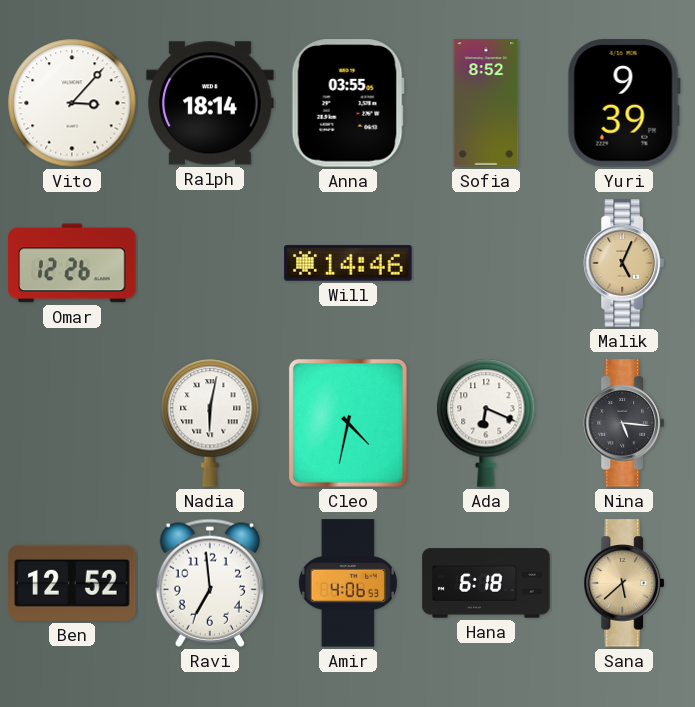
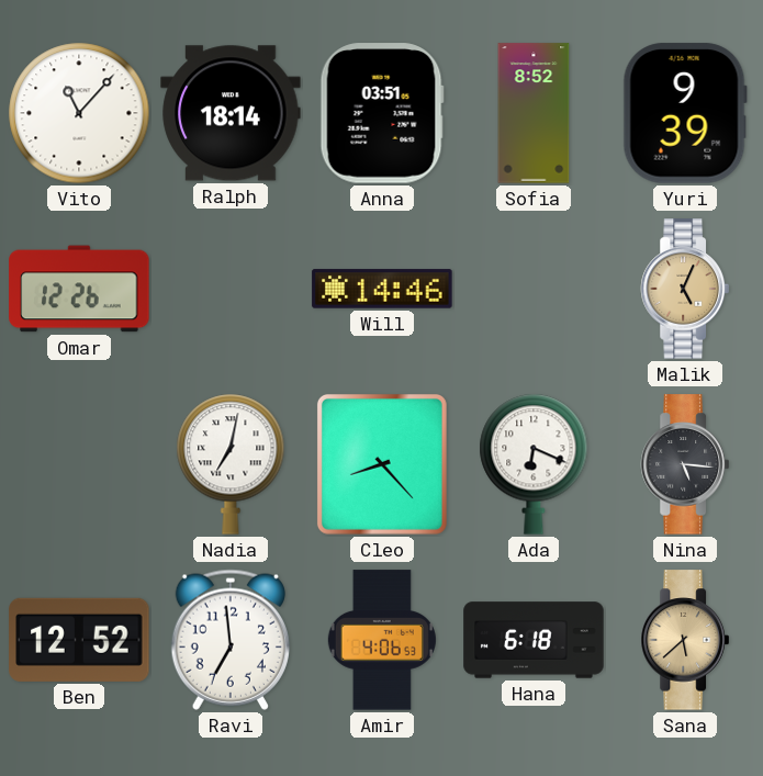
Vito: 3:07 -> 11:07 (79, 113)
Anna: 03:55 -> 03:51 (382, 113)
Nadia: 6:02 -> 7:02 (231, 464)
Cleo: 4:32 -> 8:23 (382, 464)
